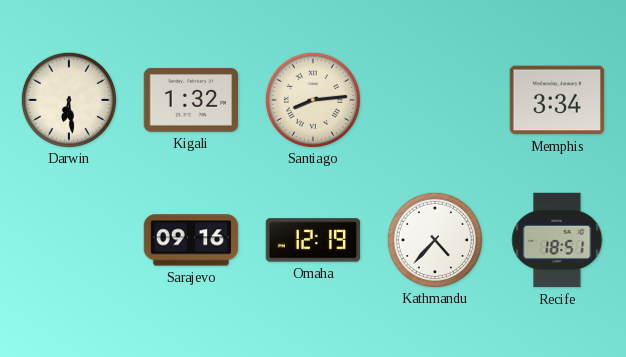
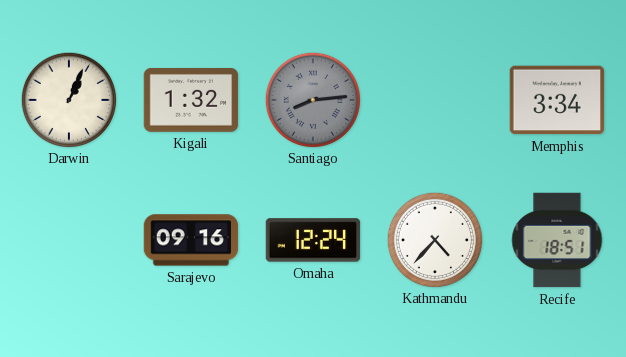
Darwin: 6:29 -> 1:04 (68, 99)
Santiago dial: cream -> grey (312, 99)
Omaha: 12:19 -> 12:24 (313, 240)
